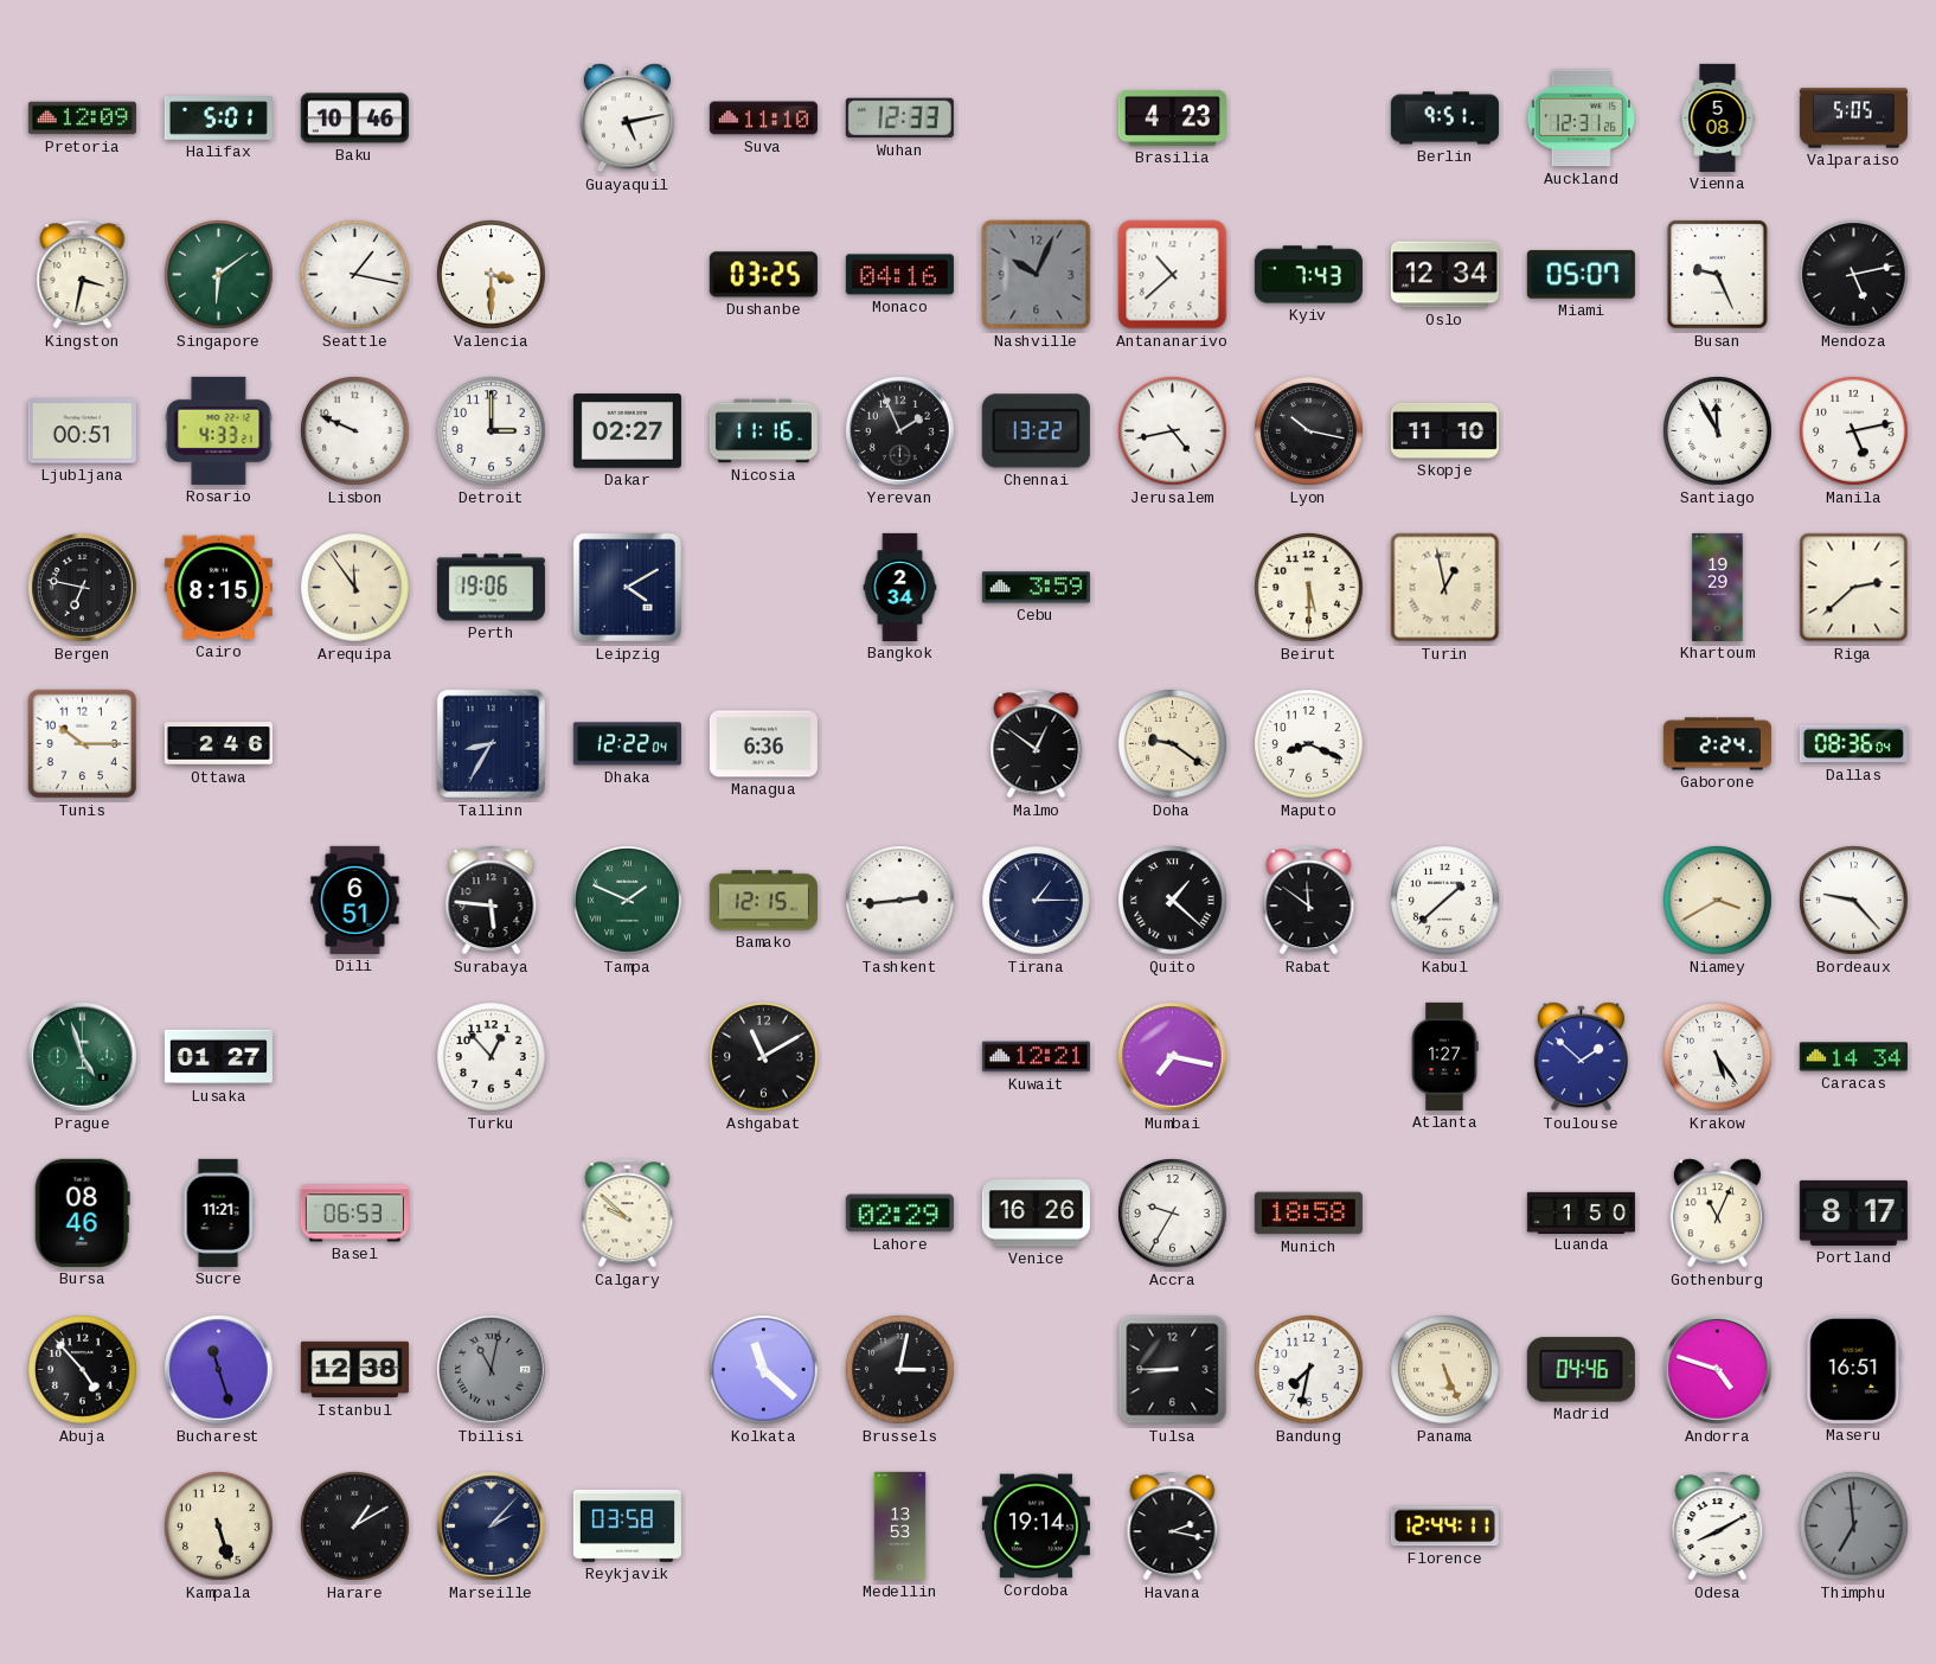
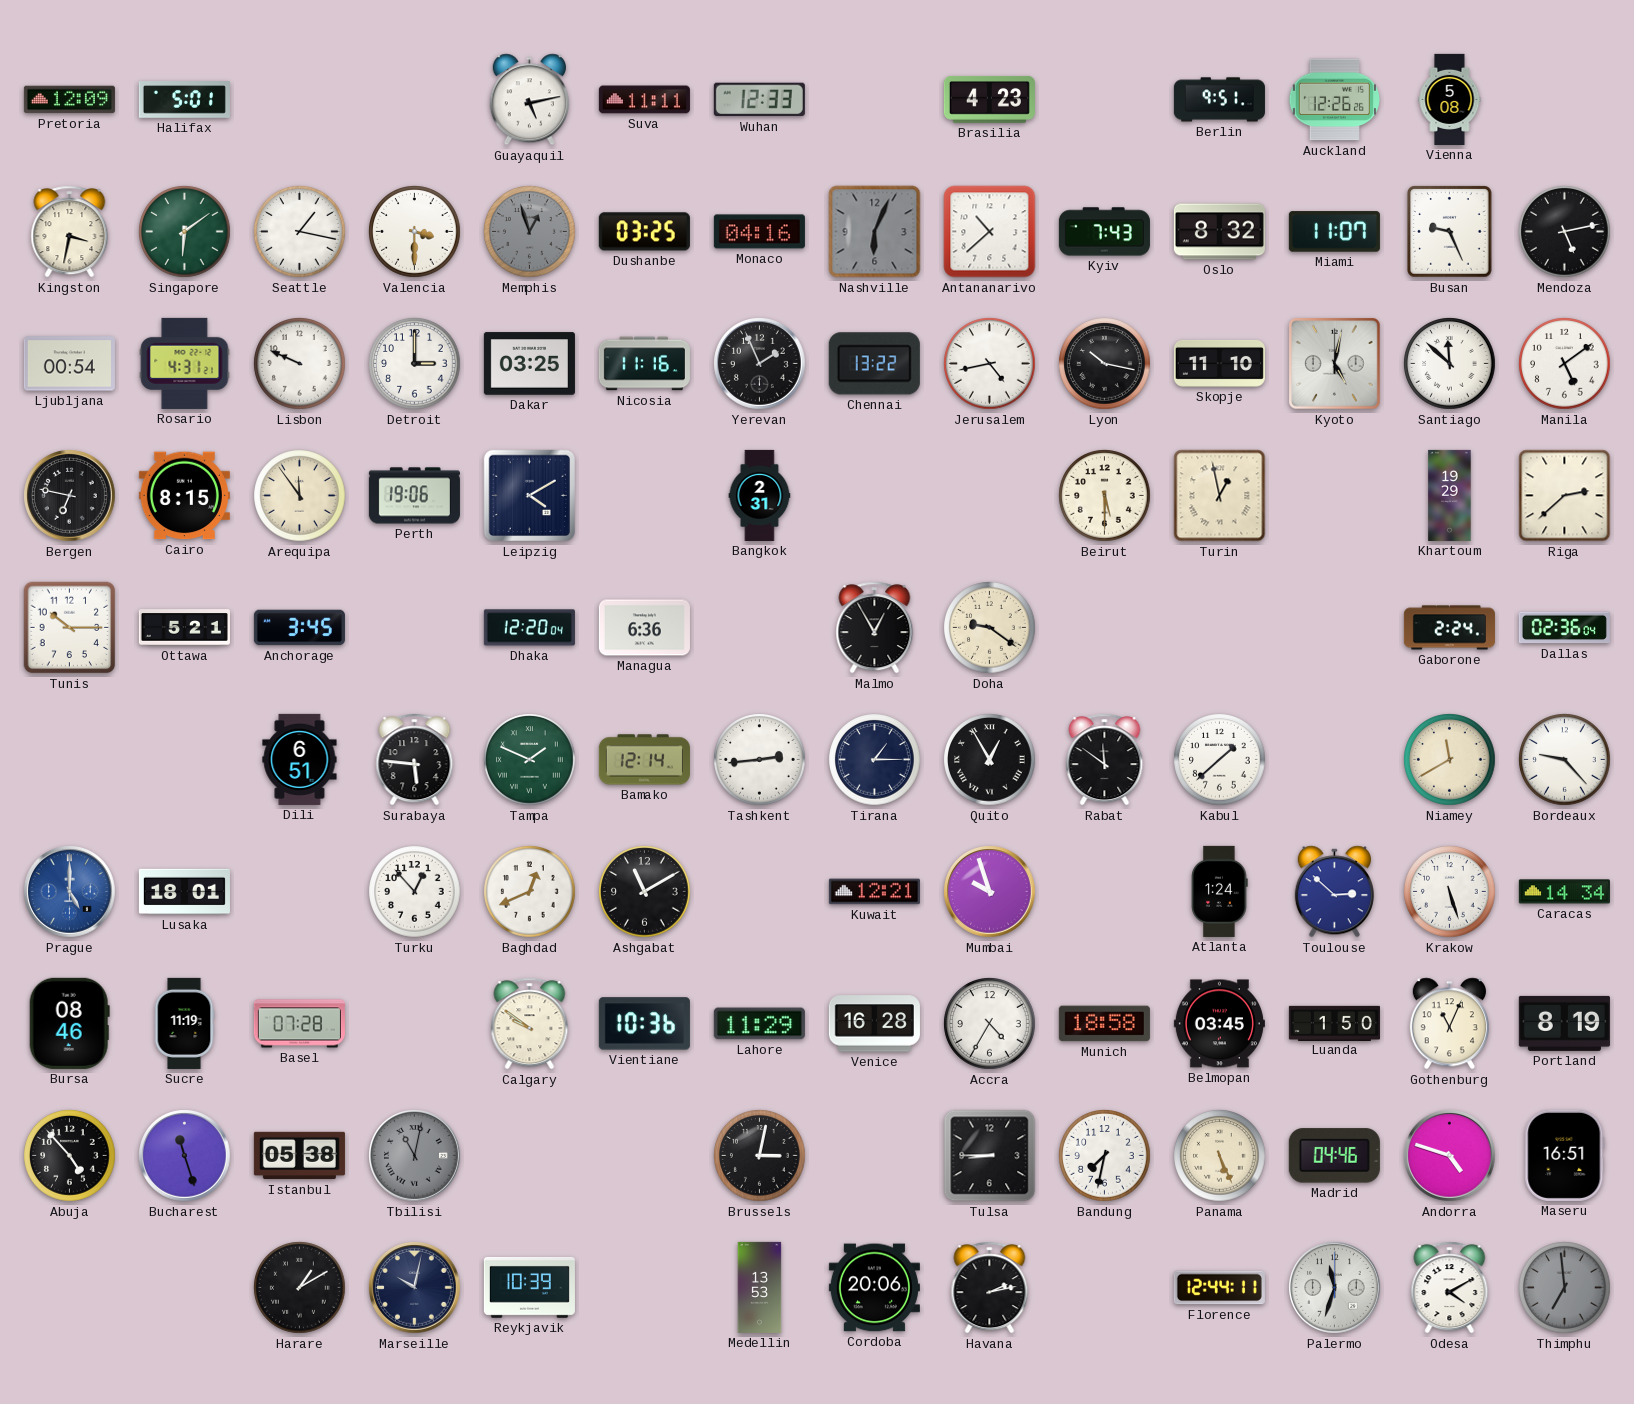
Baku: 10:46 -> none (354, 119)
Suva: 11:10 -> 11:11 (644, 100)
Auckland: 12:31 -> 12:26 (1334, 100)
Valparaiso: 5:05 -> none (1853, 119)
Memphis: none -> 12:57 (530, 232)
Nashville: 10:04 -> 6:04 (875, 232)
Oslo: 12:34 -> 8:32 (1219, 232)
Miami: 05:07 -> 11:07 (1334, 232)
Ljubljana: 00:51 -> 00:54 (69, 364)
Rosario: 4:33 -> 4:31 (185, 363)
Dakar: 02:27 -> 03:25 (529, 364)
Kyoto: none -> 5:02 (1335, 364)
Santiago: 11:55 -> 11:52 (1450, 364)
Manila: 5:13 -> 5:09 (1565, 364)
Bangkok: 2:34 -> 2:31 (760, 495)
Cebu: 3:59 -> none (1036, 588)
Ottawa: 2:46 -> 5:21 (184, 628)
Anchorage: none -> 3:45 (299, 628)
Tallinn: 8:35 -> none (492, 744)
Dhaka: 12:22 -> 12:20 (529, 628)
Malmo: 12:51 -> 12:55 (875, 628)
Maputo: 8:19 -> none (1309, 744)
Dallas: 08:36 -> 02:36 (1564, 628)
Bamako: 12:15 -> 12:14 (644, 760)
Quito: 1:22 -> 12:55 (990, 760)
Niamey: 3:40 -> 11:40 (1450, 760)
Prague: 4:57 -> 5:00 (70, 892)
Prague dial: green -> blue (70, 892)
Lusaka: 01:27 -> 18:01 (184, 892)
Baghdad: none -> 12:41 (530, 892)
Mumbai: 7:17 -> 9:57 (990, 892)
Atlanta: 1:27 -> 1:24 (1219, 891)
Toulouse: 1:52 -> 2:52 (1334, 892)
Krakow: 5:24 -> 5:27 (1450, 892)
Sucre: 11:21 -> 11:19 (184, 1023)
Basel: 06:53 -> 07:28 (299, 1024)
Calgary: 9:52 -> 9:51 (530, 1024)
Vientiane: none -> 10:36 (644, 1024)
Lahore: 02:29 -> 11:29 (759, 1024)
Venice: 16:26 -> 16:28 (874, 1024)
Accra: 9:35 -> 4:35 (990, 1024)
Belmopan: none -> 03:45 (1219, 1024)
Portland: 8:17 -> 8:19 (1564, 1023)
Istanbul: 12:38 -> 05:38 (299, 1156)
Kolkata: 11:22 -> none (764, 1370)
Kampala: 5:27 -> none (219, 1527)
Marseille: 2:07 -> 10:02 (415, 1288)
Reykjavik: 03:58 -> 10:39 (529, 1287)
Cordoba: 19:14 -> 20:06 (874, 1288)
Havana: 2:17 -> 2:13 (990, 1288)
Palermo: none -> 11:33 (1335, 1288)
Odesa: 8:10 -> 4:10 (1450, 1288)
